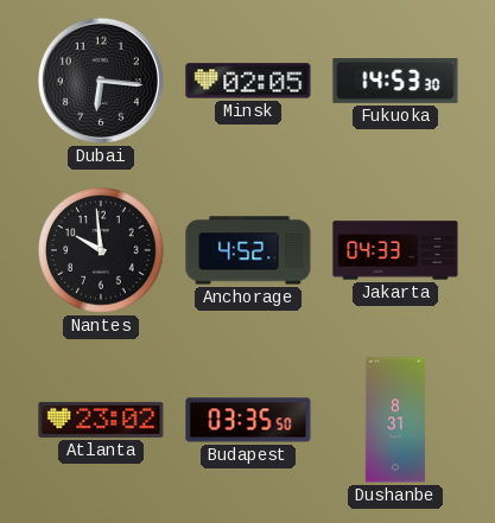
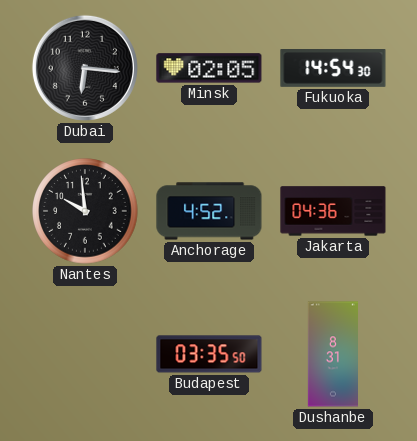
Fukuoka: 14:53 -> 14:54 (333, 69)
Jakarta: 04:33 -> 04:36 (333, 211)
Atlanta: 23:02 -> none (101, 420)
